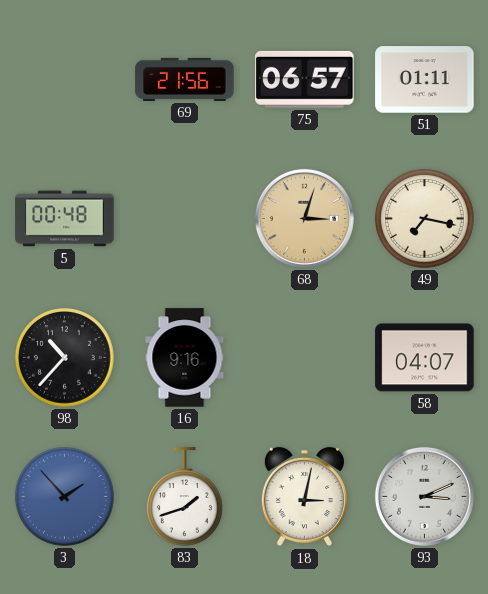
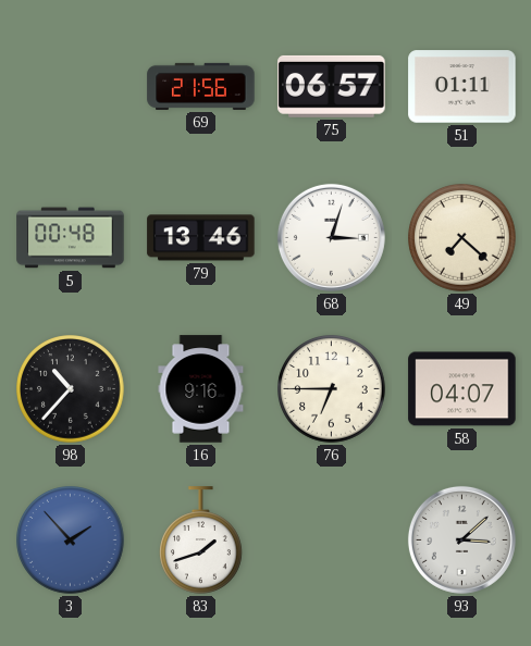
79: none -> 13:46 (201, 238)
68 dial: champagne -> white (331, 237)
49: 7:17 -> 7:22 (462, 238)
76: none -> 6:45 (332, 389)
18: 3:02 -> none (304, 497)
93: 3:11 -> 3:08 (461, 539)
